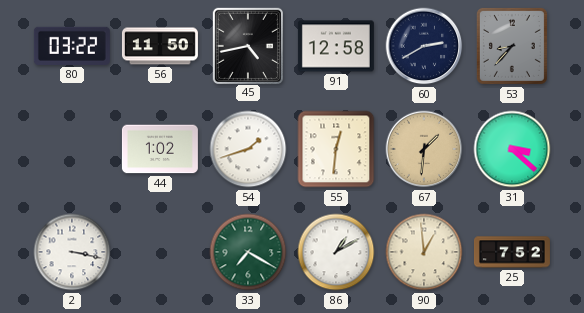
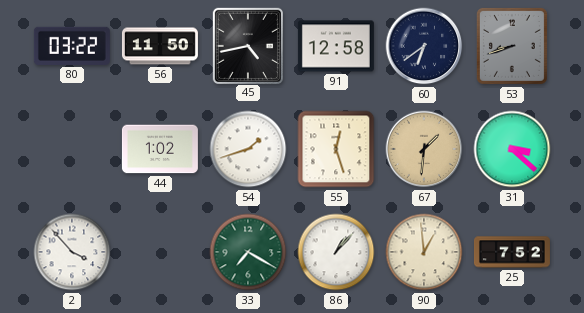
60: 2:40 -> 6:39 (424, 46)
53: 8:37 -> 8:42 (512, 46)
55: 12:31 -> 12:27 (336, 149)
2: 3:17 -> 3:53 (72, 252)
86: 1:10 -> 1:07 (336, 252)
